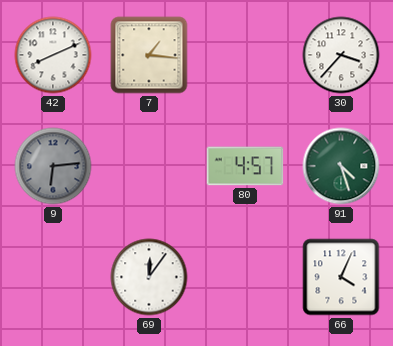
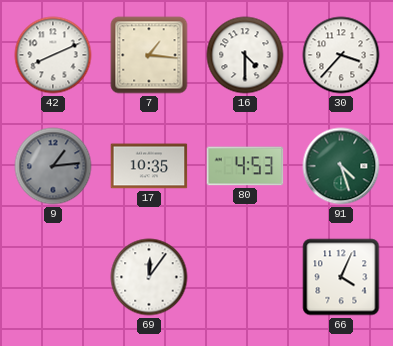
16: none -> 4:30 (245, 55)
9: 6:14 -> 1:14 (53, 166)
17: none -> 10:35 (149, 166)
80: 4:57 -> 4:53 (245, 166)
